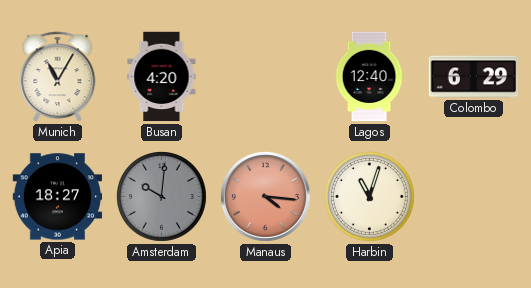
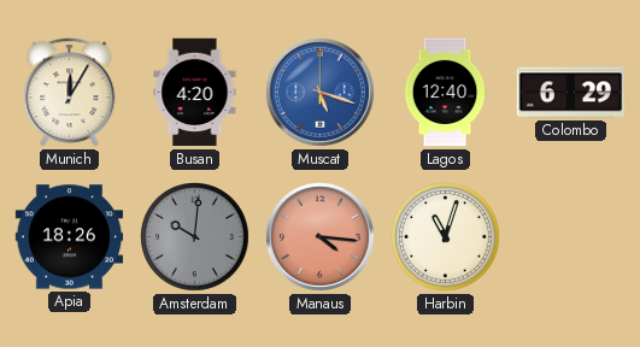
Munich: 11:05 -> 12:05 (70, 93)
Muscat: none -> 5:18 (319, 92)
Apia: 18:27 -> 18:26 (70, 237)
